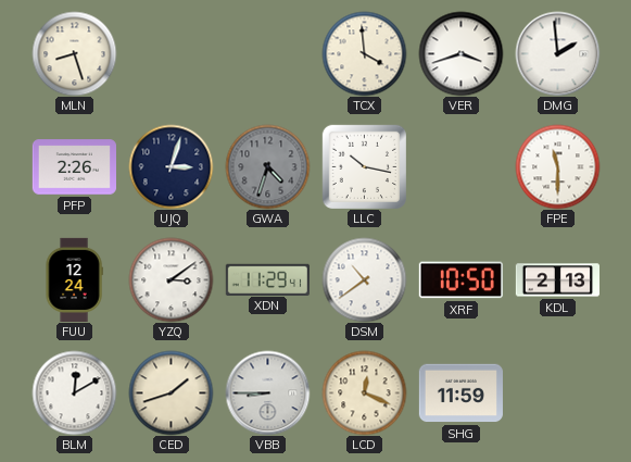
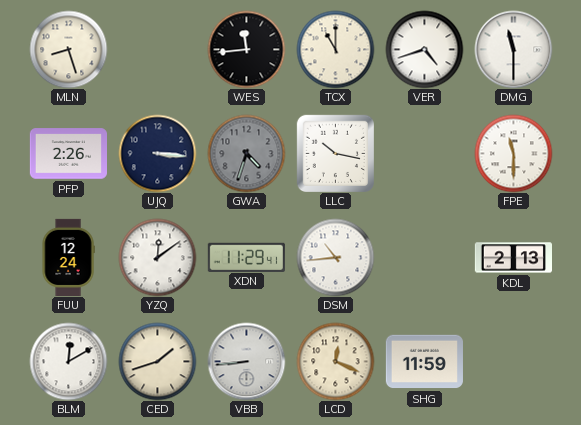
WES: none -> 11:44 (246, 49)
TCX: 3:59 -> 11:00 (335, 49)
VER: 3:42 -> 4:42 (424, 49)
DMG: 1:59 -> 11:30 (513, 49)
UJQ: 3:03 -> 3:16 (157, 153)
YZQ: 3:09 -> 12:09 (157, 257)
DSM: 10:39 -> 10:44 (335, 257)
XRF: 10:50 -> none (460, 280)
VBB: 8:45 -> 8:44 (246, 361)
